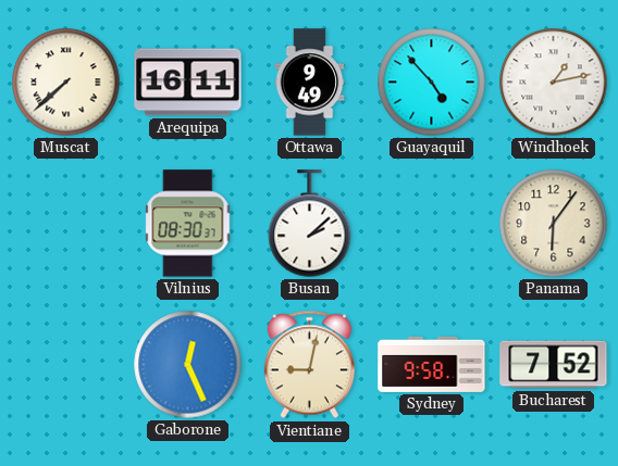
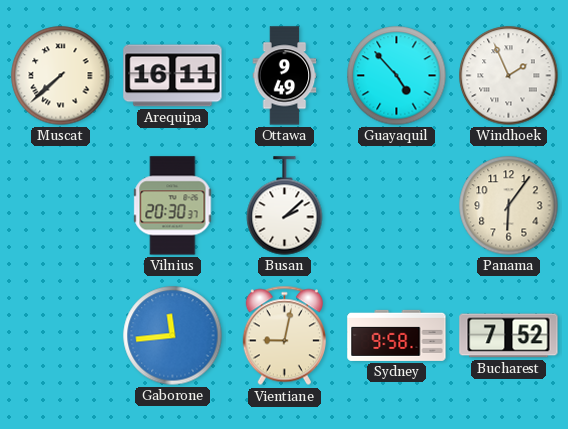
Windhoek: 1:13 -> 1:56 (509, 76)
Vilnius: 08:30 -> 20:30 (173, 206)
Gaborone: 12:26 -> 11:44 (173, 336)
